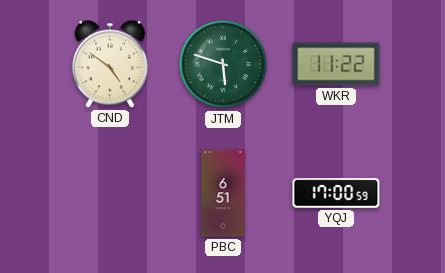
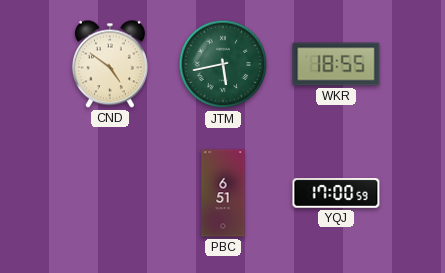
JTM: 5:48 -> 5:43 (223, 64)
WKR: 11:22 -> 18:55 (336, 64)
